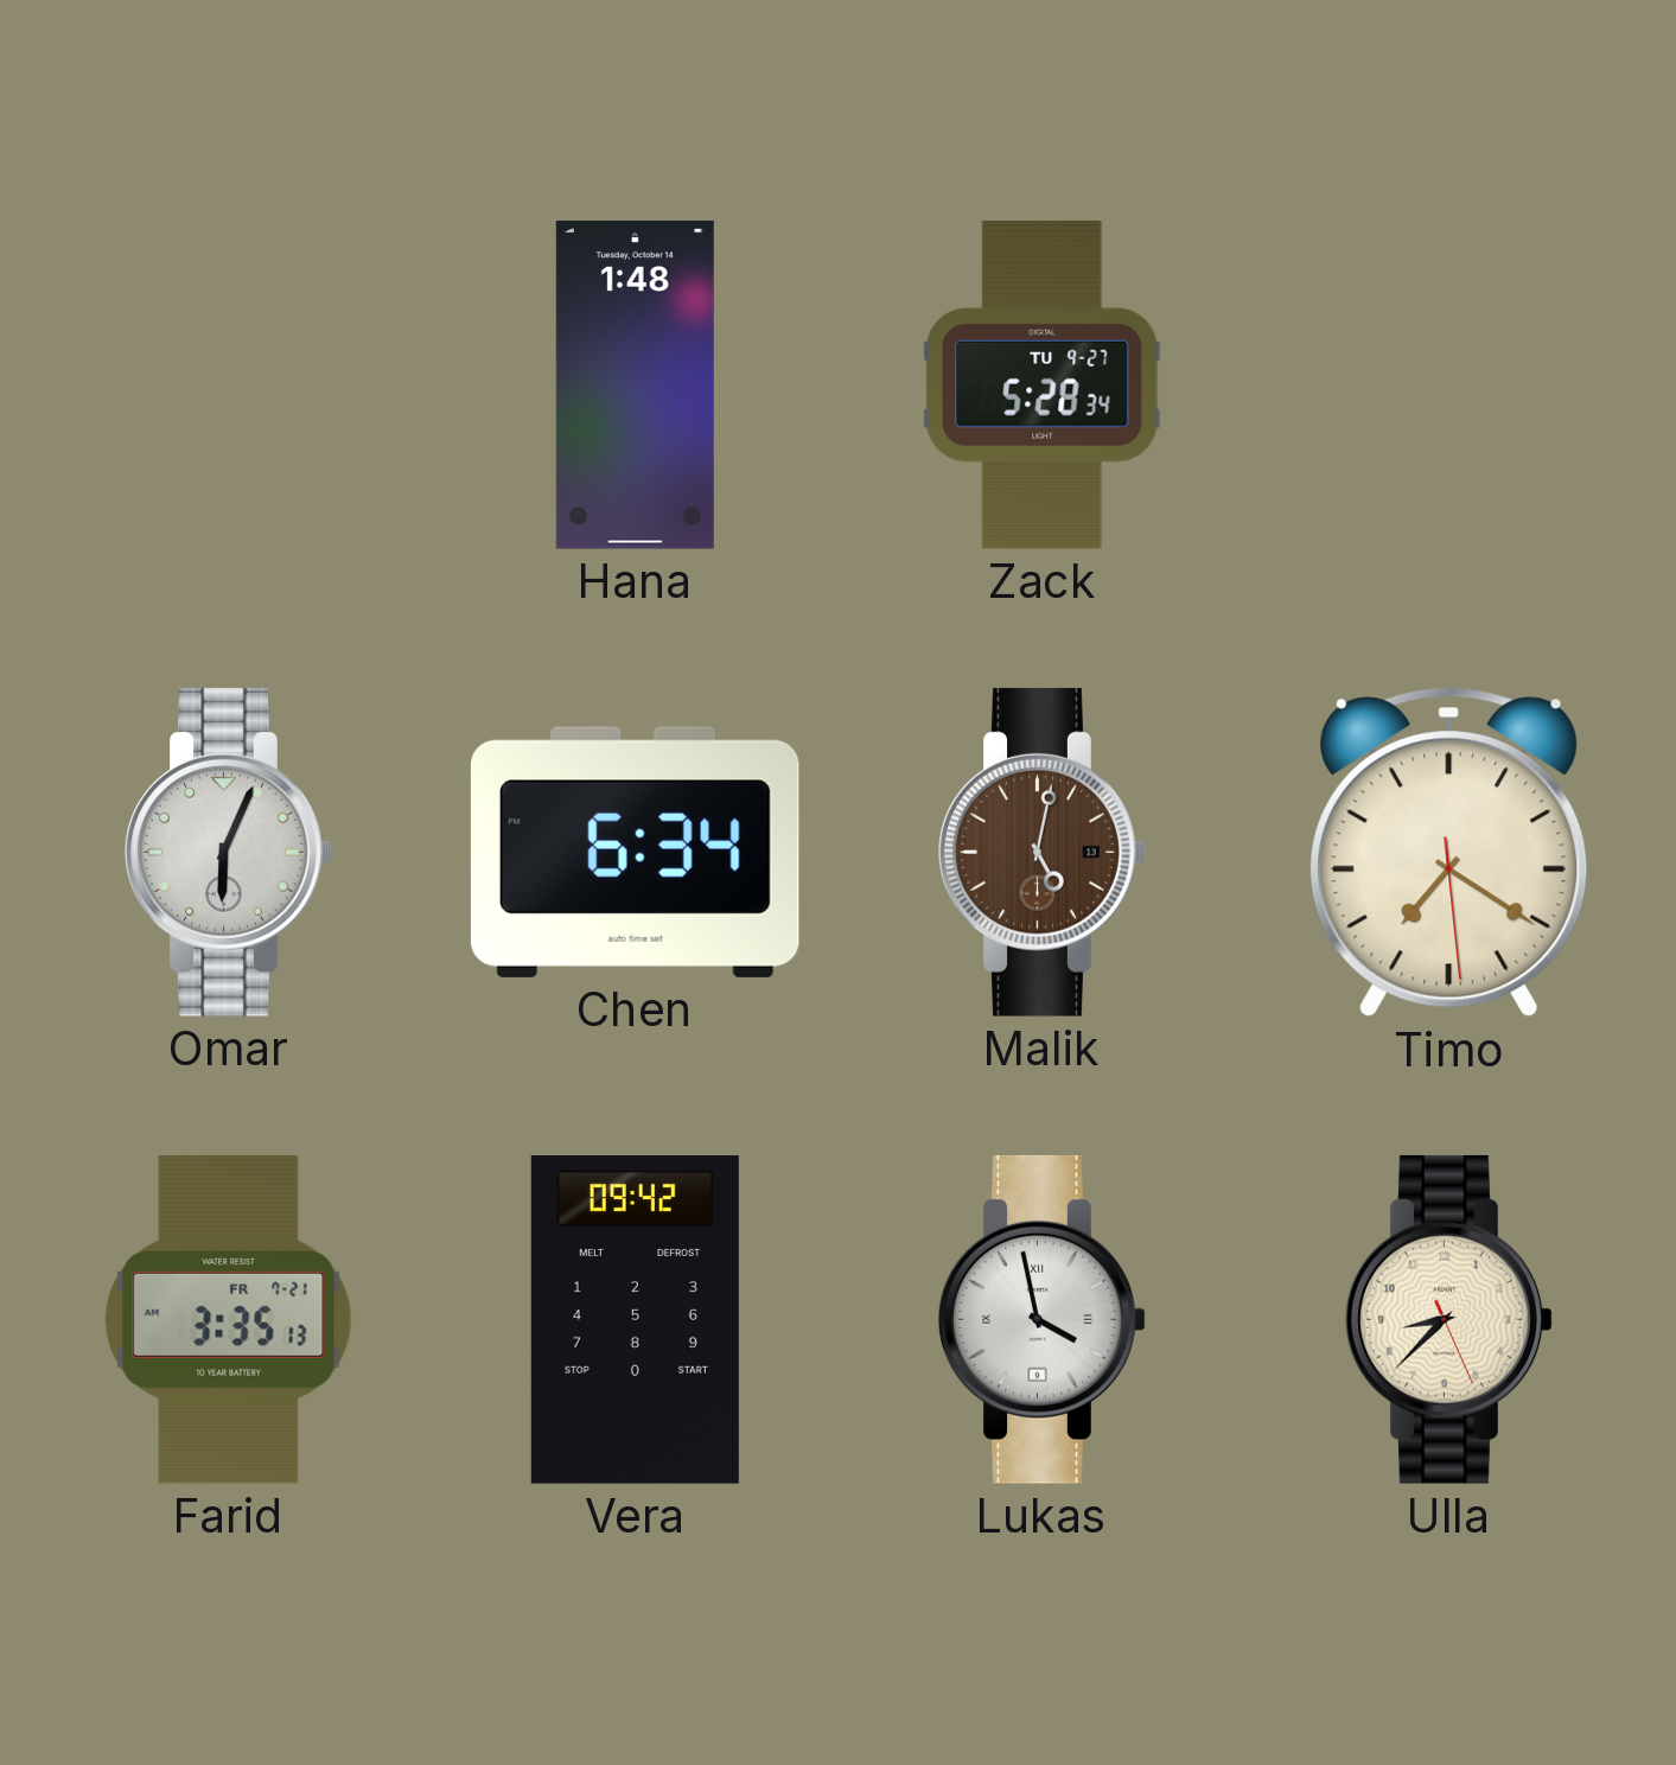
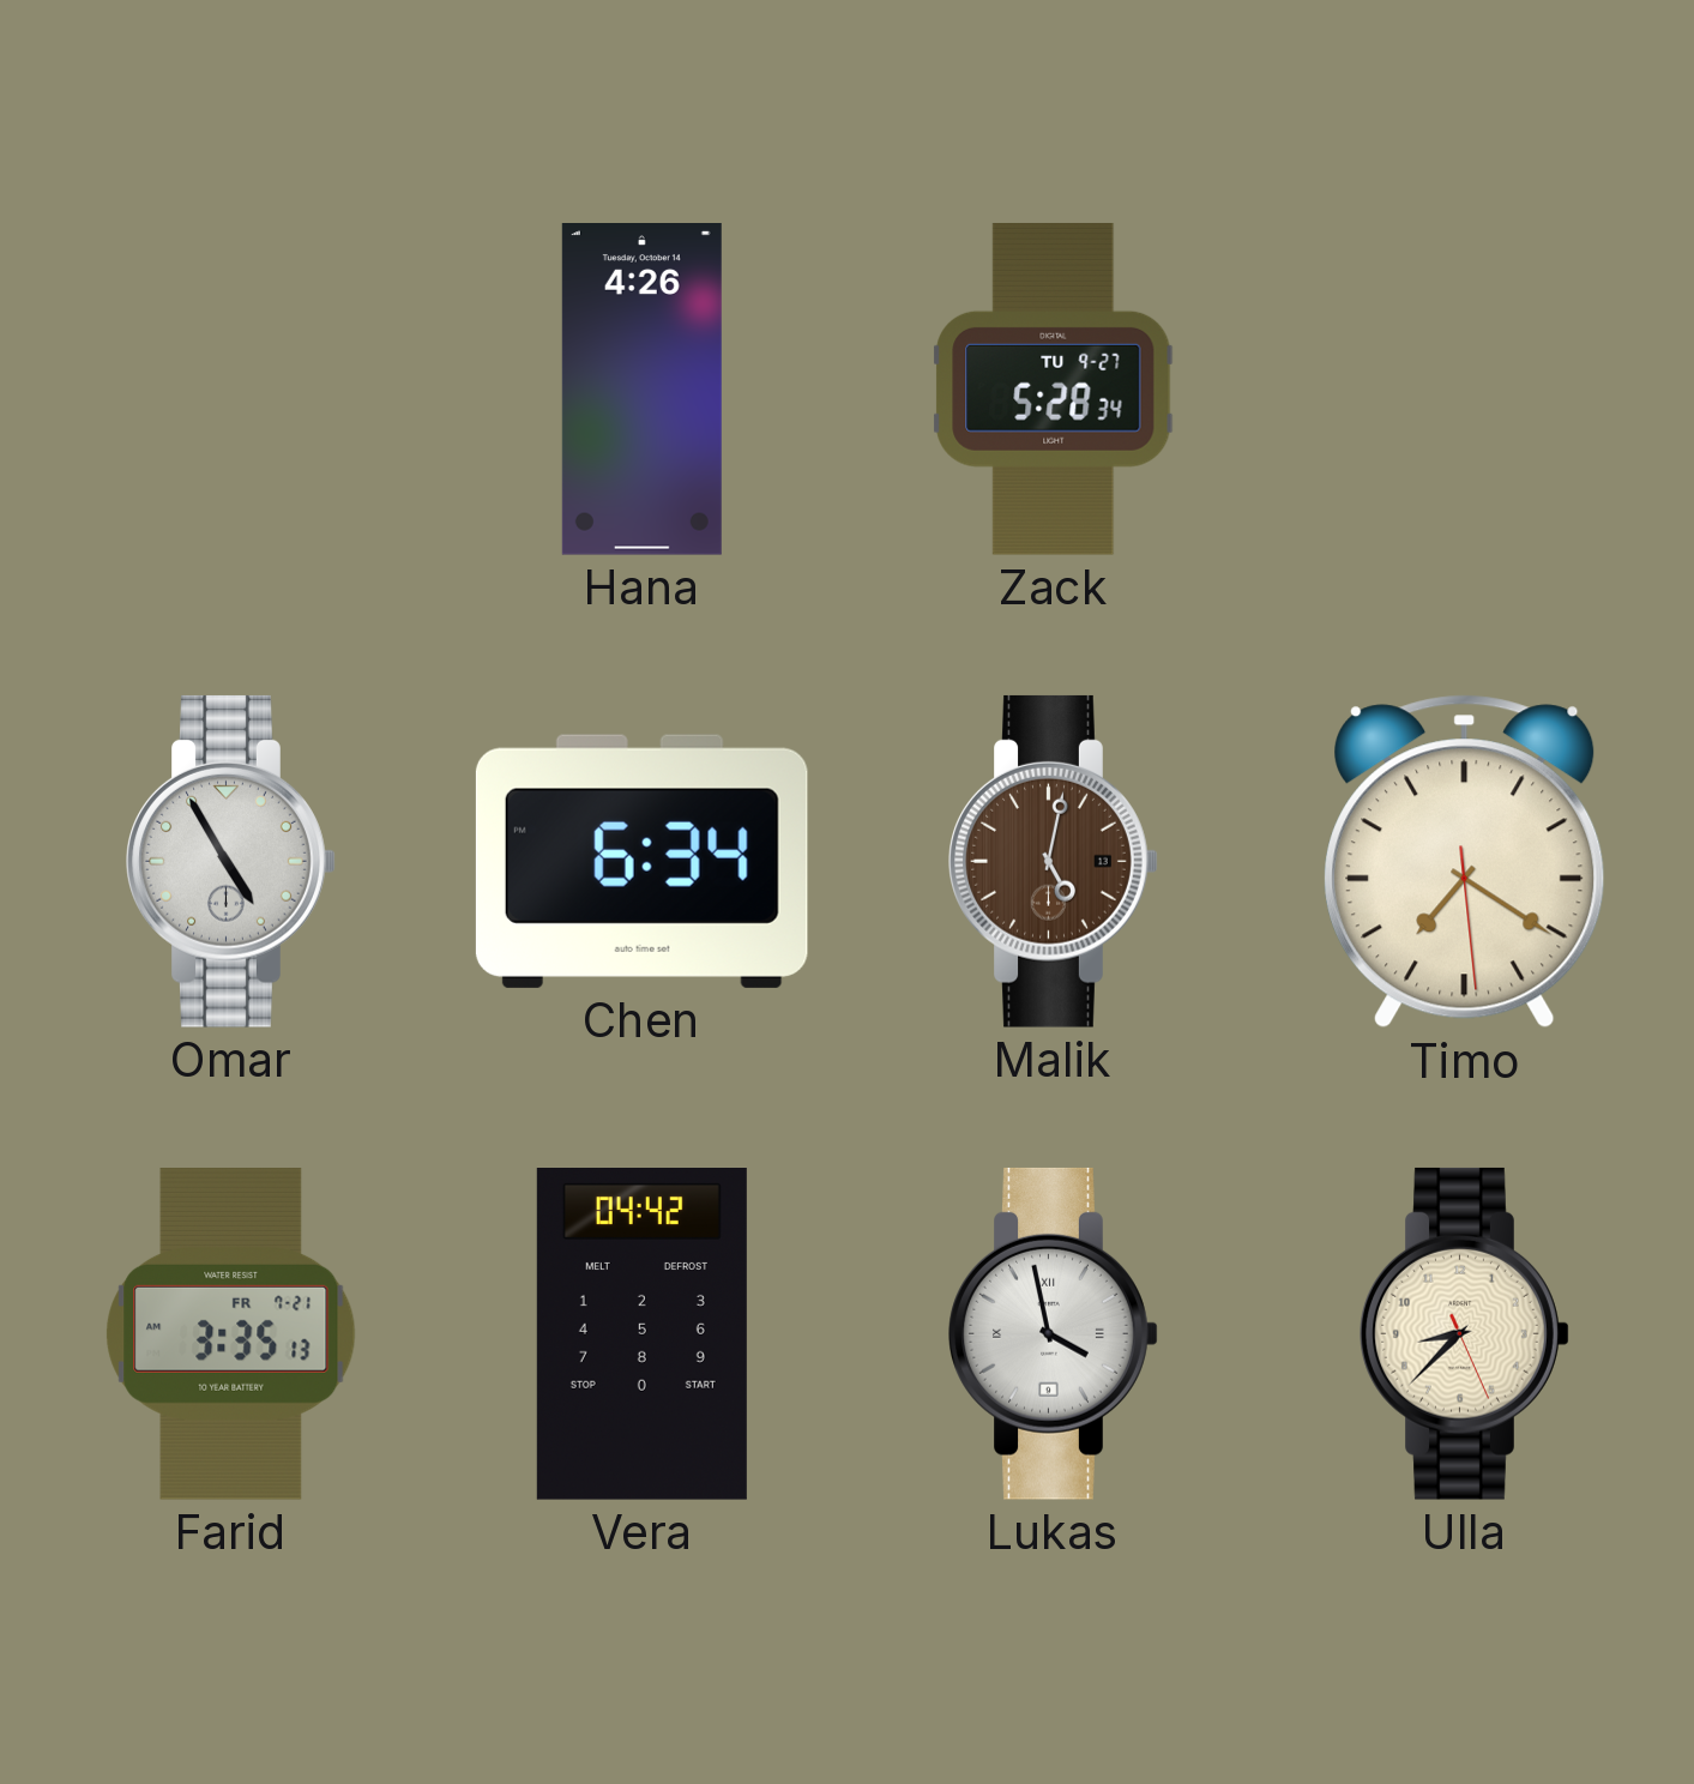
Hana: 1:48 -> 4:26 (641, 390)
Omar: 6:04 -> 4:55 (231, 861)
Vera: 09:42 -> 04:42 (641, 1334)
